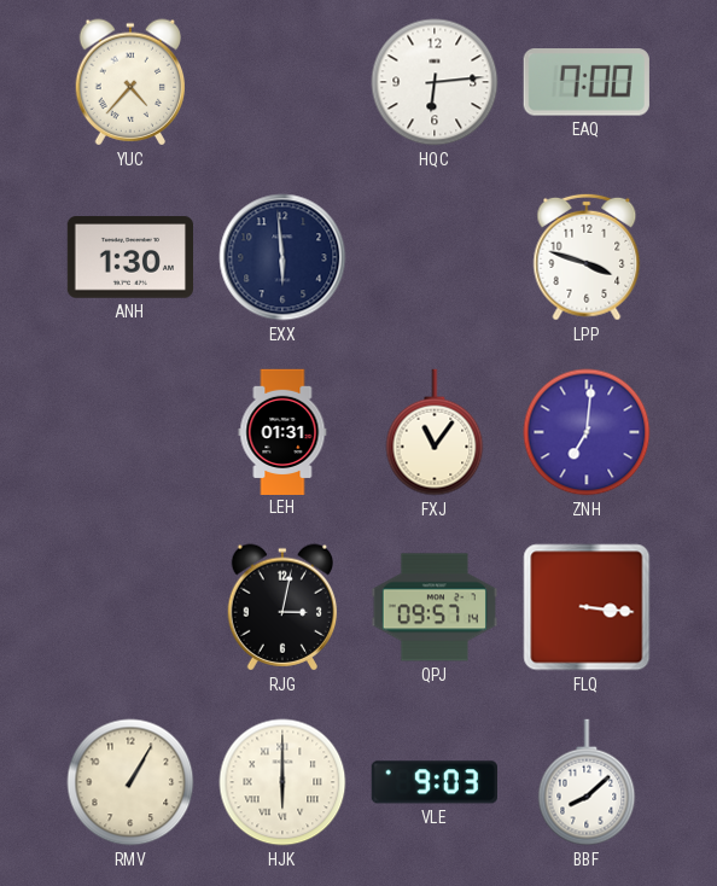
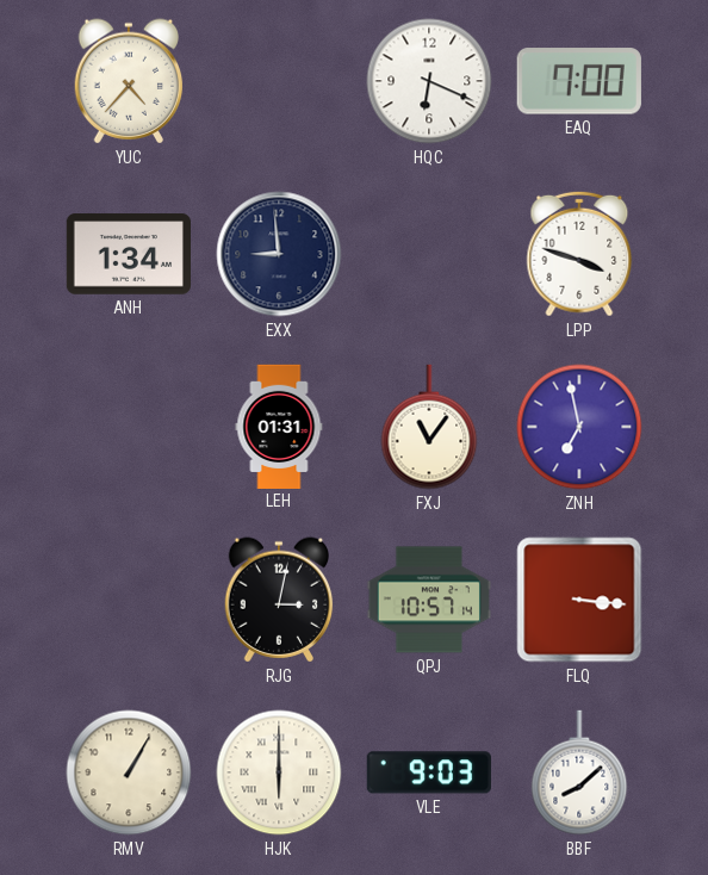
HQC: 6:14 -> 6:19 (429, 81)
ANH: 1:30 -> 1:34 (128, 254)
EXX: 5:59 -> 8:59 (279, 254)
ZNH: 7:01 -> 6:58 (579, 427)
QPJ: 09:57 -> 10:57 (428, 600)
